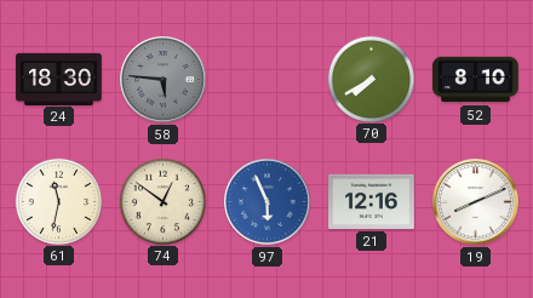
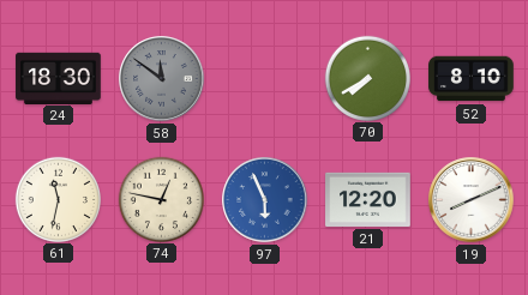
58: 5:46 -> 11:51 (162, 79)
74: 12:51 -> 12:47 (161, 199)
21: 12:16 -> 12:20 (368, 199)
